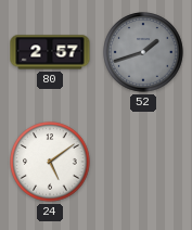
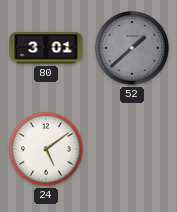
80: 2:57 -> 3:01 (46, 48)
52: 1:42 -> 1:38 (132, 48)
